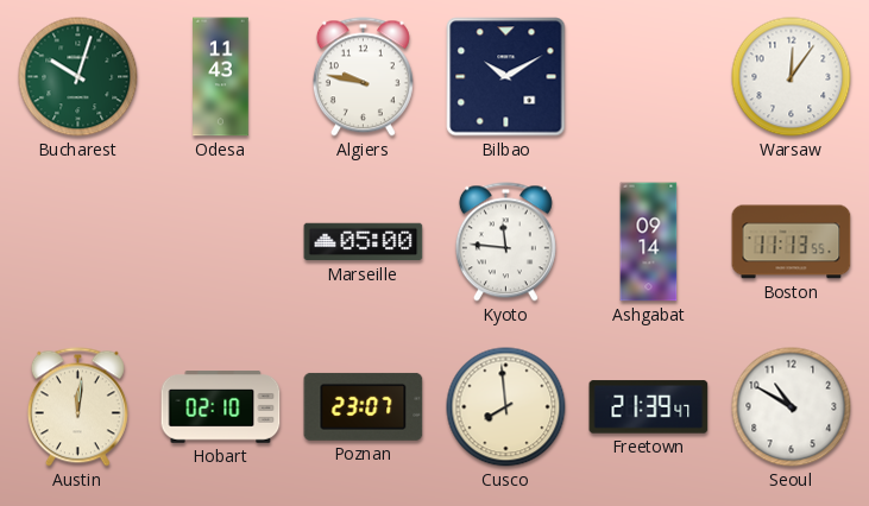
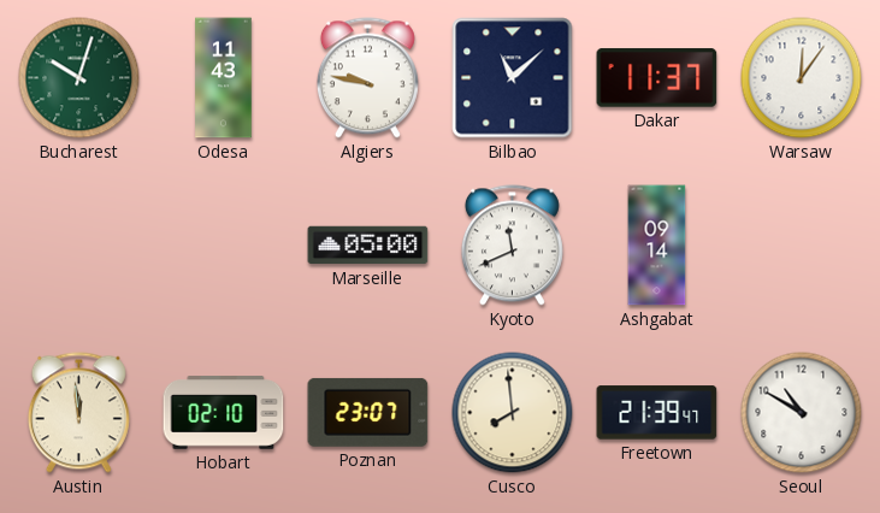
Bilbao: 10:10 -> 11:08 (513, 78)
Dakar: none -> 11:37 (657, 78)
Kyoto: 11:46 -> 11:41 (512, 246)
Boston: 11:13 -> none (792, 242)
Austin: 12:01 -> 11:59 (78, 413)
